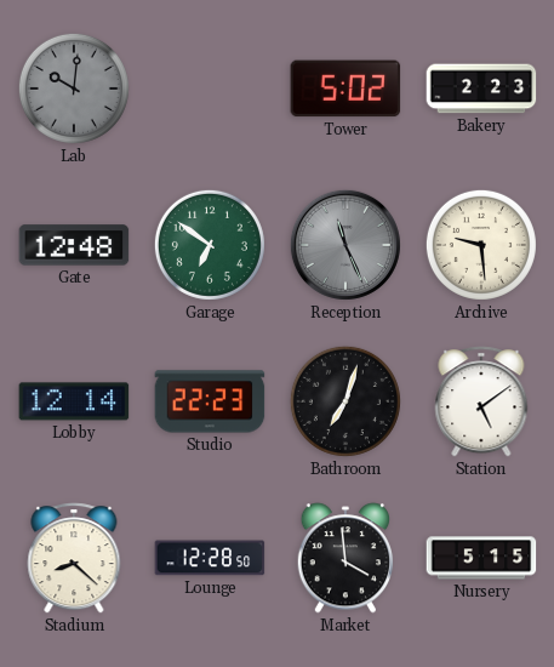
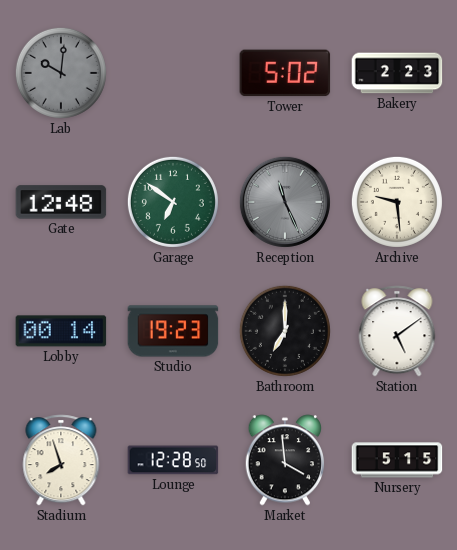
Lobby: 12:14 -> 00:14 (61, 331)
Studio: 22:23 -> 19:23 (173, 331)
Bathroom: 7:03 -> 7:00 (285, 331)
Stadium: 8:22 -> 7:57 (61, 460)
